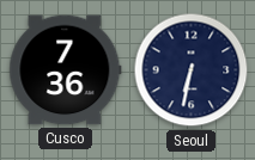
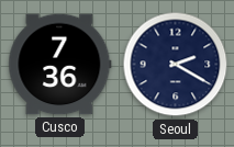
Seoul: 6:32 -> 2:20 (176, 65)
